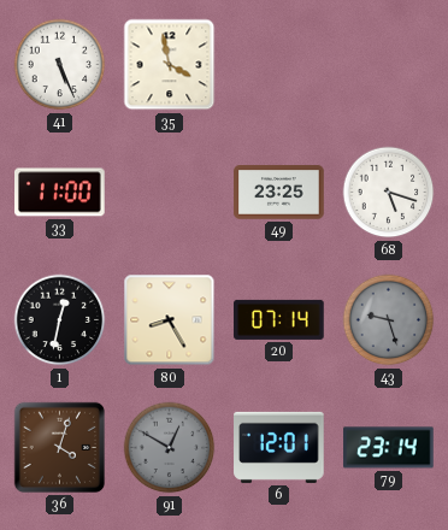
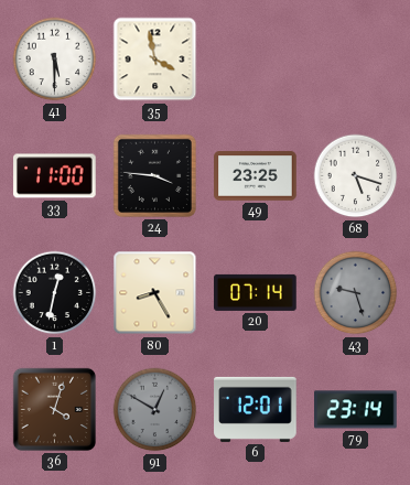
41: 5:26 -> 5:30 (55, 60)
24: none -> 3:46 (154, 175)
